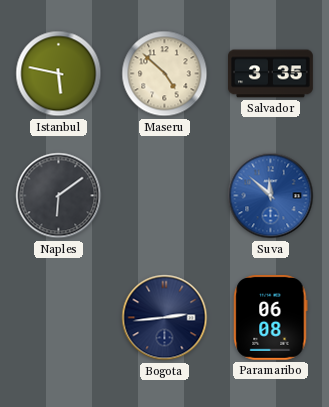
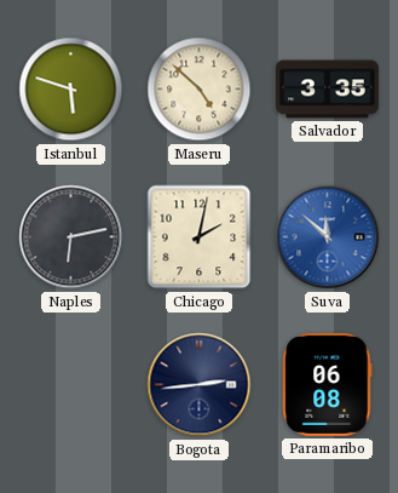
Istanbul: 5:47 -> 5:48 (71, 90)
Naples: 6:09 -> 6:13 (71, 237)
Chicago: none -> 2:02 (200, 237)
